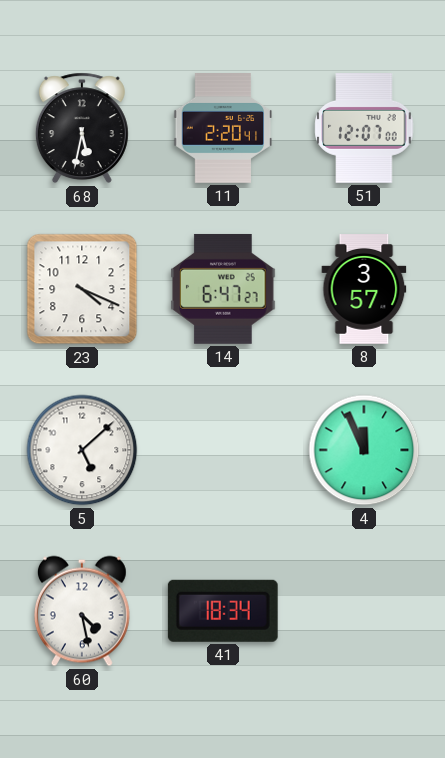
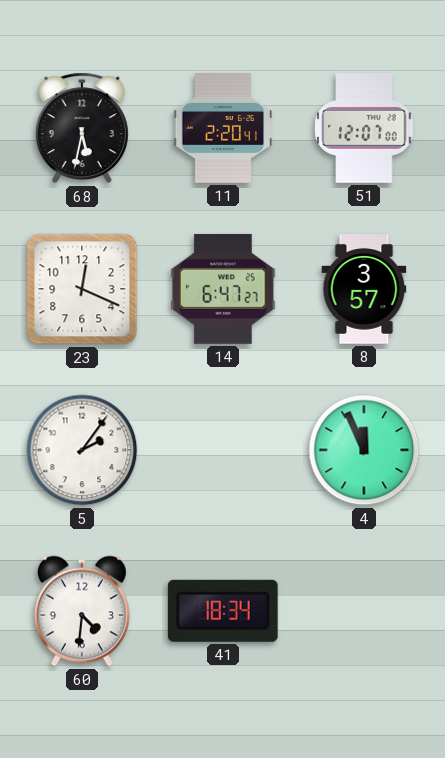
23: 4:19 -> 12:19 (82, 289)
5: 5:08 -> 2:06 (82, 450)
60: 4:28 -> 4:31 (82, 611)
